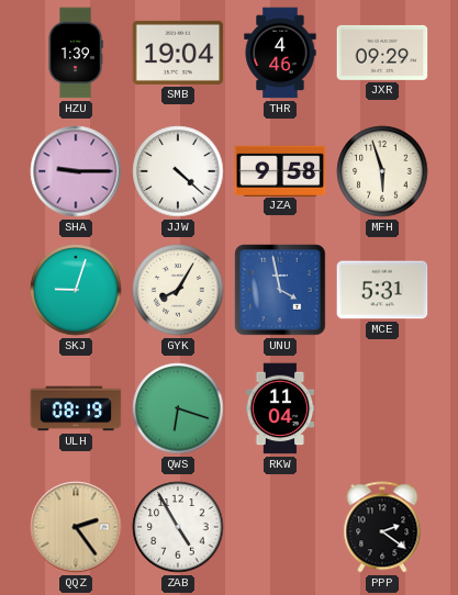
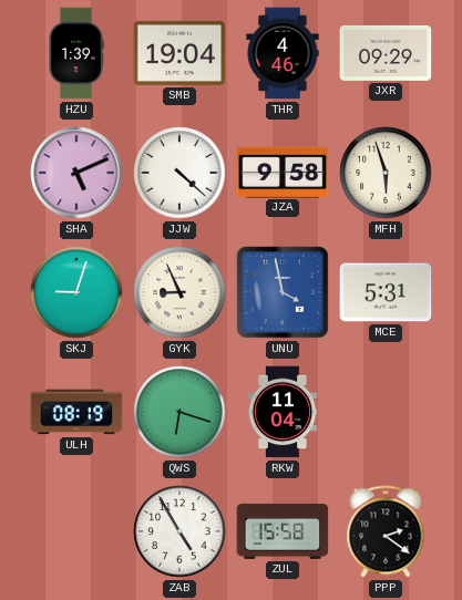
SHA: 9:15 -> 5:11 (76, 173)
GYK: 8:05 -> 8:56 (179, 292)
QQZ: 2:24 -> none (76, 527)
ZUL: none -> 15:58 (283, 531)
